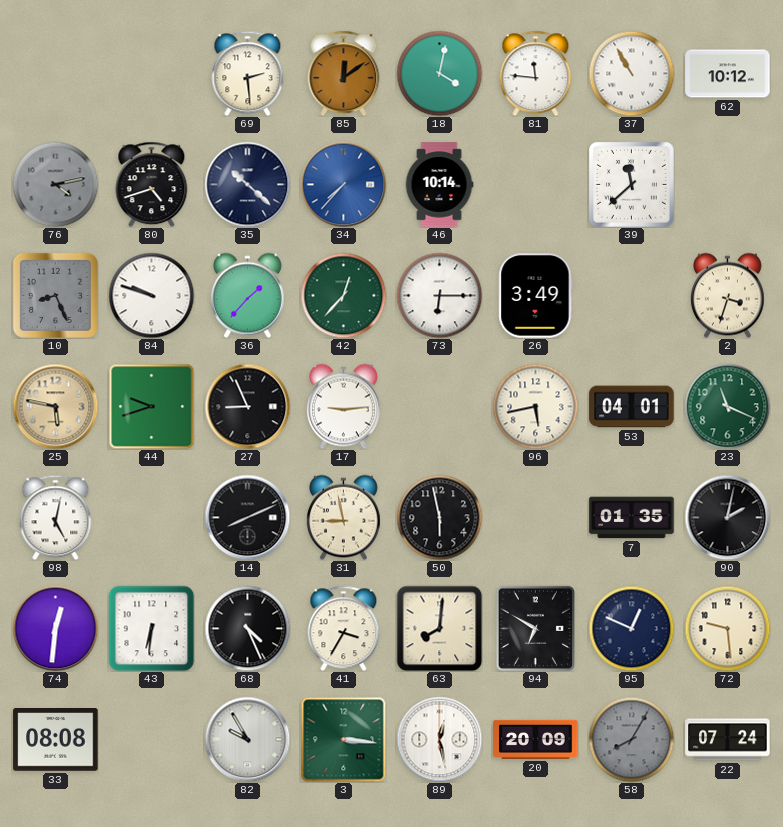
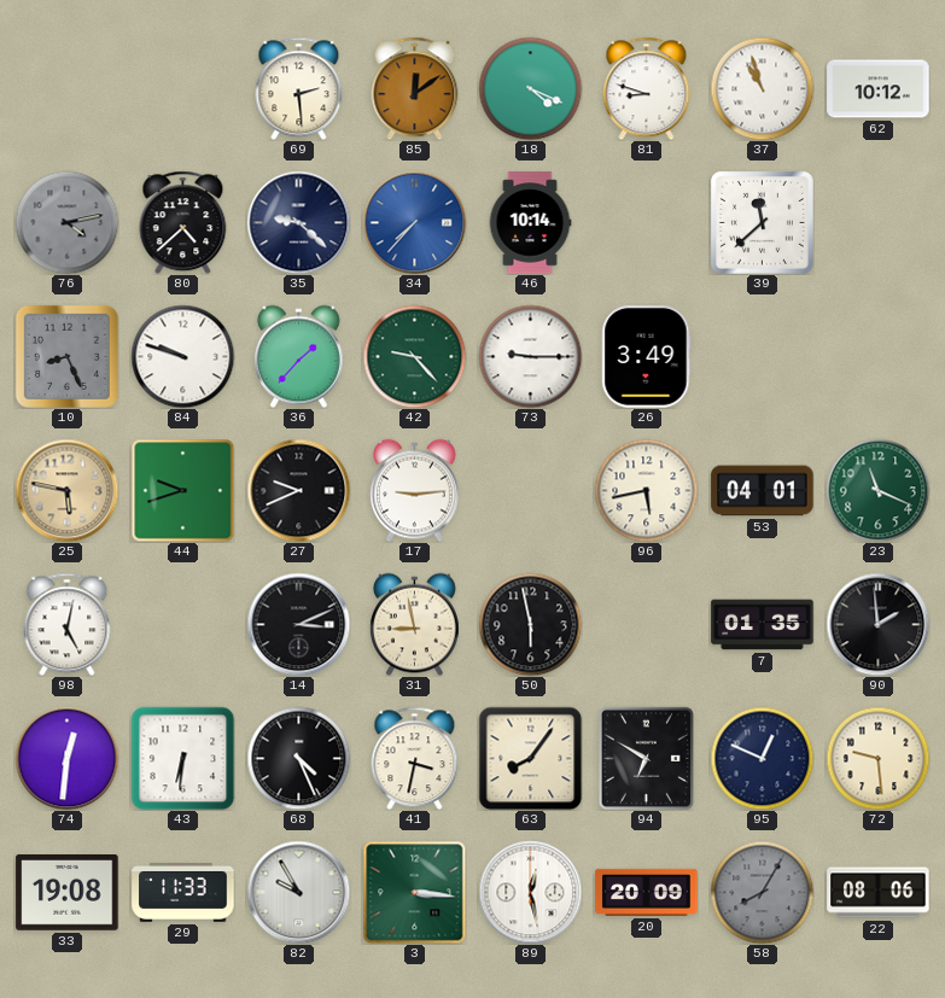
18: 4:02 -> 4:19 (530, 88)
81: 11:46 -> 8:48 (647, 88)
37: 10:55 -> 10:57 (762, 88)
80: 4:42 -> 4:38 (183, 222)
35: 10:22 -> 9:22 (298, 222)
42: 12:37 -> 9:23 (414, 356)
73: 6:15 -> 9:15 (530, 356)
2: 3:33 -> none (727, 295)
27: 8:56 -> 9:41 (298, 490)
14: 8:11 -> 3:11 (298, 624)
90: 2:02 -> 1:59 (877, 624)
41: 3:35 -> 3:32 (415, 758)
63: 8:01 -> 8:06 (530, 758)
33: 08:08 -> 19:08 (68, 893)
29: none -> 11:33 (183, 892)
22: 07:24 -> 08:06 (879, 893)
